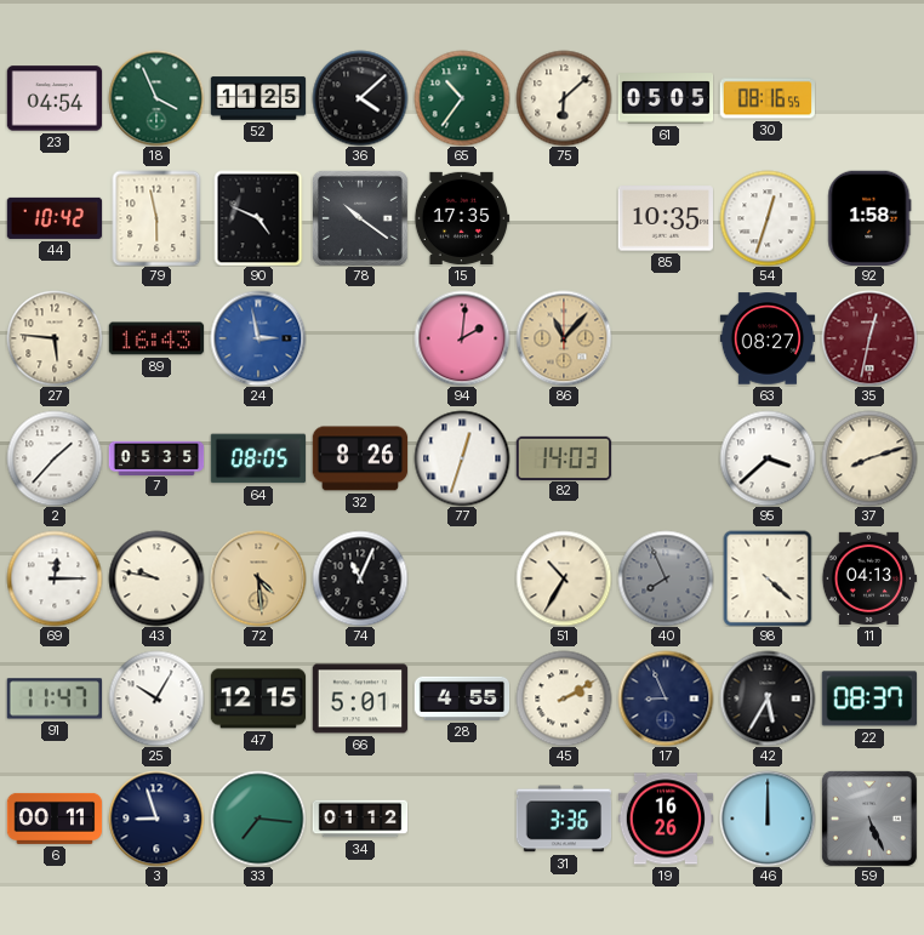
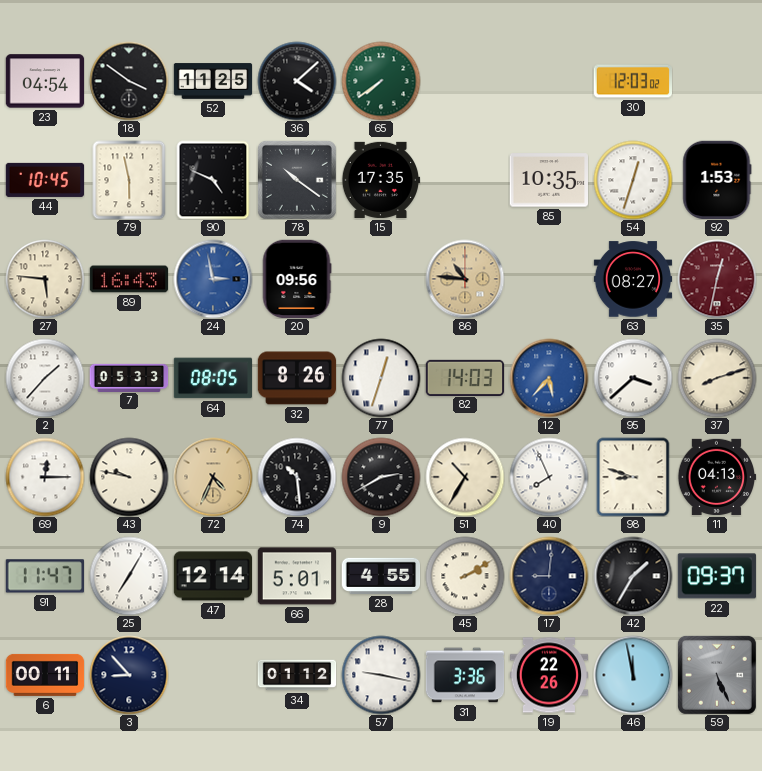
18: 3:56 -> 3:51 (129, 81)
18 dial: green -> black (129, 81)
65: 10:36 -> 7:39 (381, 81)
75: 6:08 -> none (564, 98)
61: 05:05 -> none (666, 98)
30: 08:16 -> 12:03 (632, 81)
44: 10:42 -> 10:45 (45, 180)
92: 1:58 -> 1:53 (717, 179)
20: none -> 09:56 (297, 279)
94: 2:01 -> none (462, 338)
86: 11:07 -> 10:46 (465, 279)
7: 05:35 -> 05:33 (129, 377)
12: none -> 5:37 (549, 378)
72: 4:29 -> 4:34 (213, 477)
74: 11:04 -> 10:29 (297, 477)
9: none -> 2:40 (381, 477)
40 dial: grey -> white (549, 477)
98: 4:22 -> 8:48 (633, 477)
25: 10:05 -> 7:05 (129, 576)
47: 12:15 -> 12:14 (212, 576)
17: 8:56 -> 9:01 (549, 576)
42: 5:35 -> 1:35 (633, 576)
22: 08:37 -> 09:37 (716, 576)
3: 8:57 -> 8:53 (129, 675)
33: 7:16 -> none (258, 819)
57: none -> 9:17 (381, 675)
19: 16:26 -> 22:26 (549, 675)
46: 12:00 -> 11:58 (633, 675)
